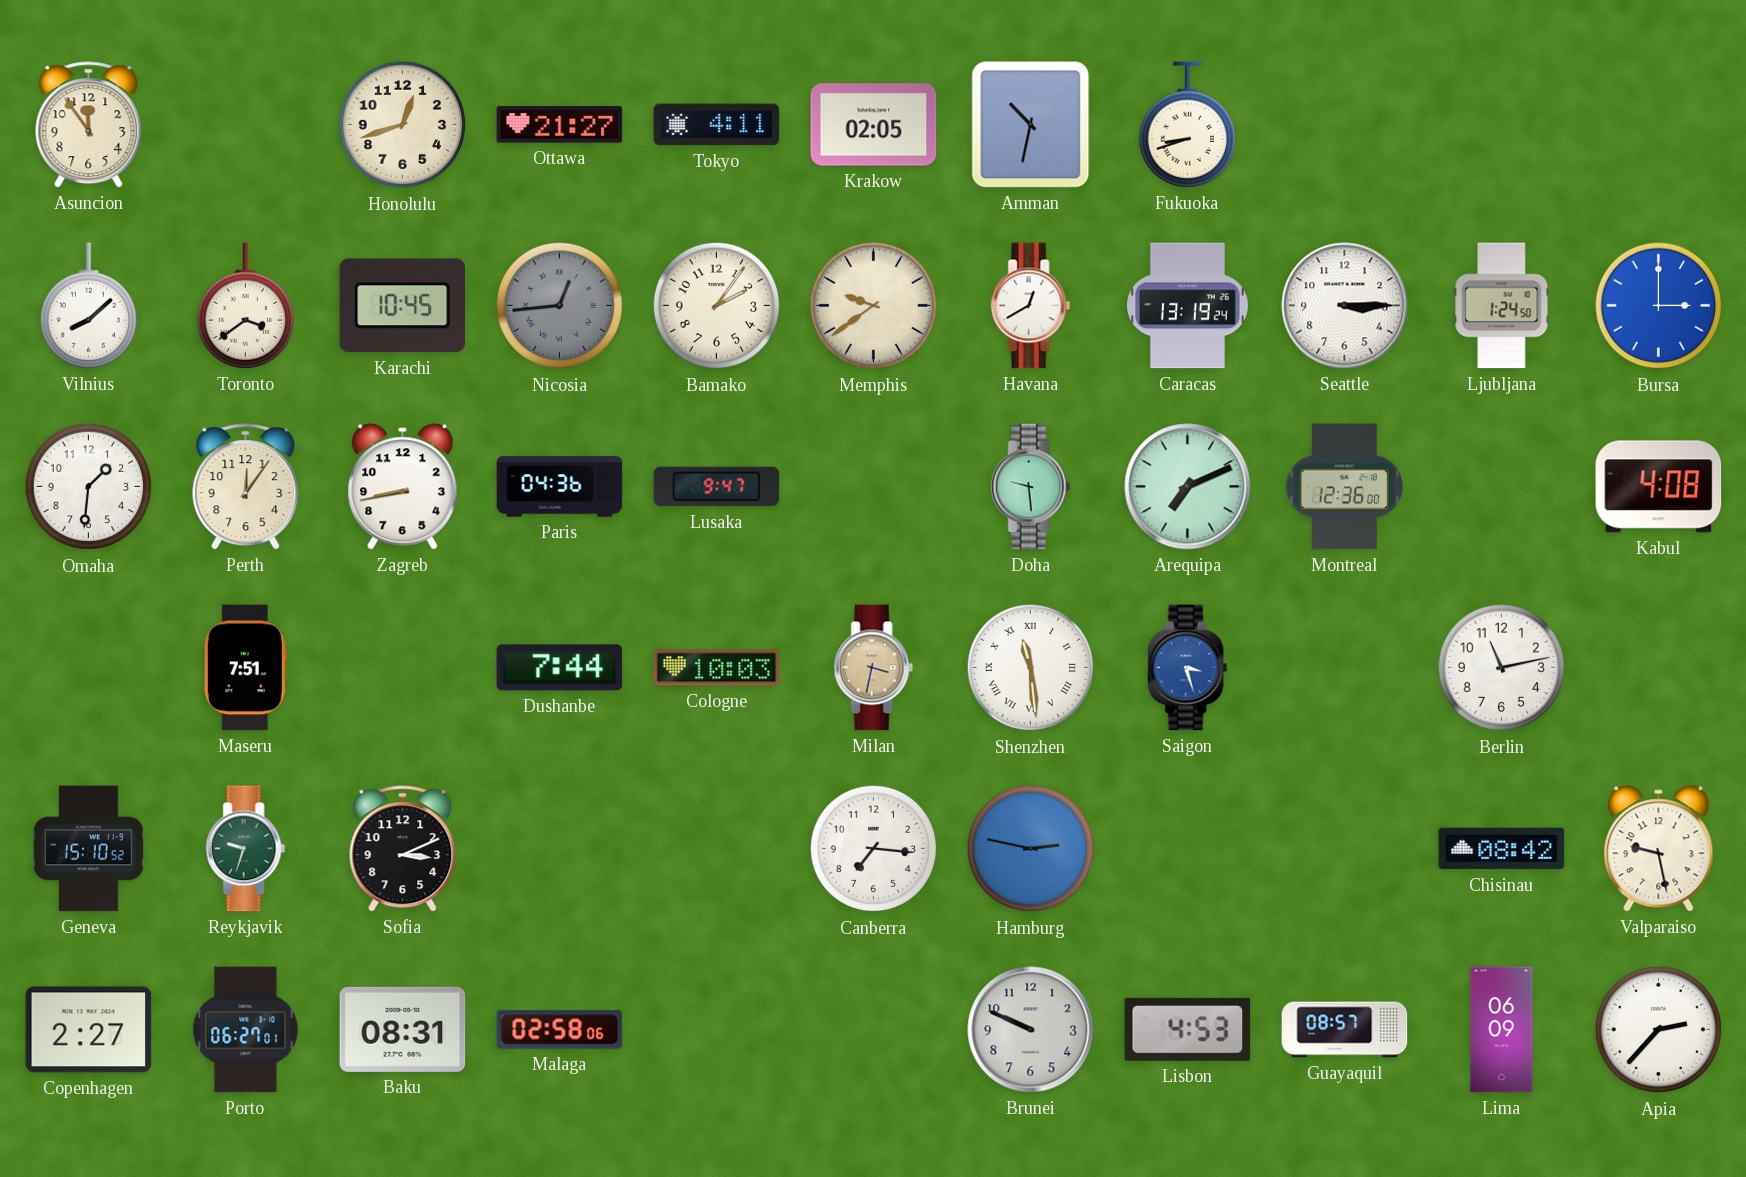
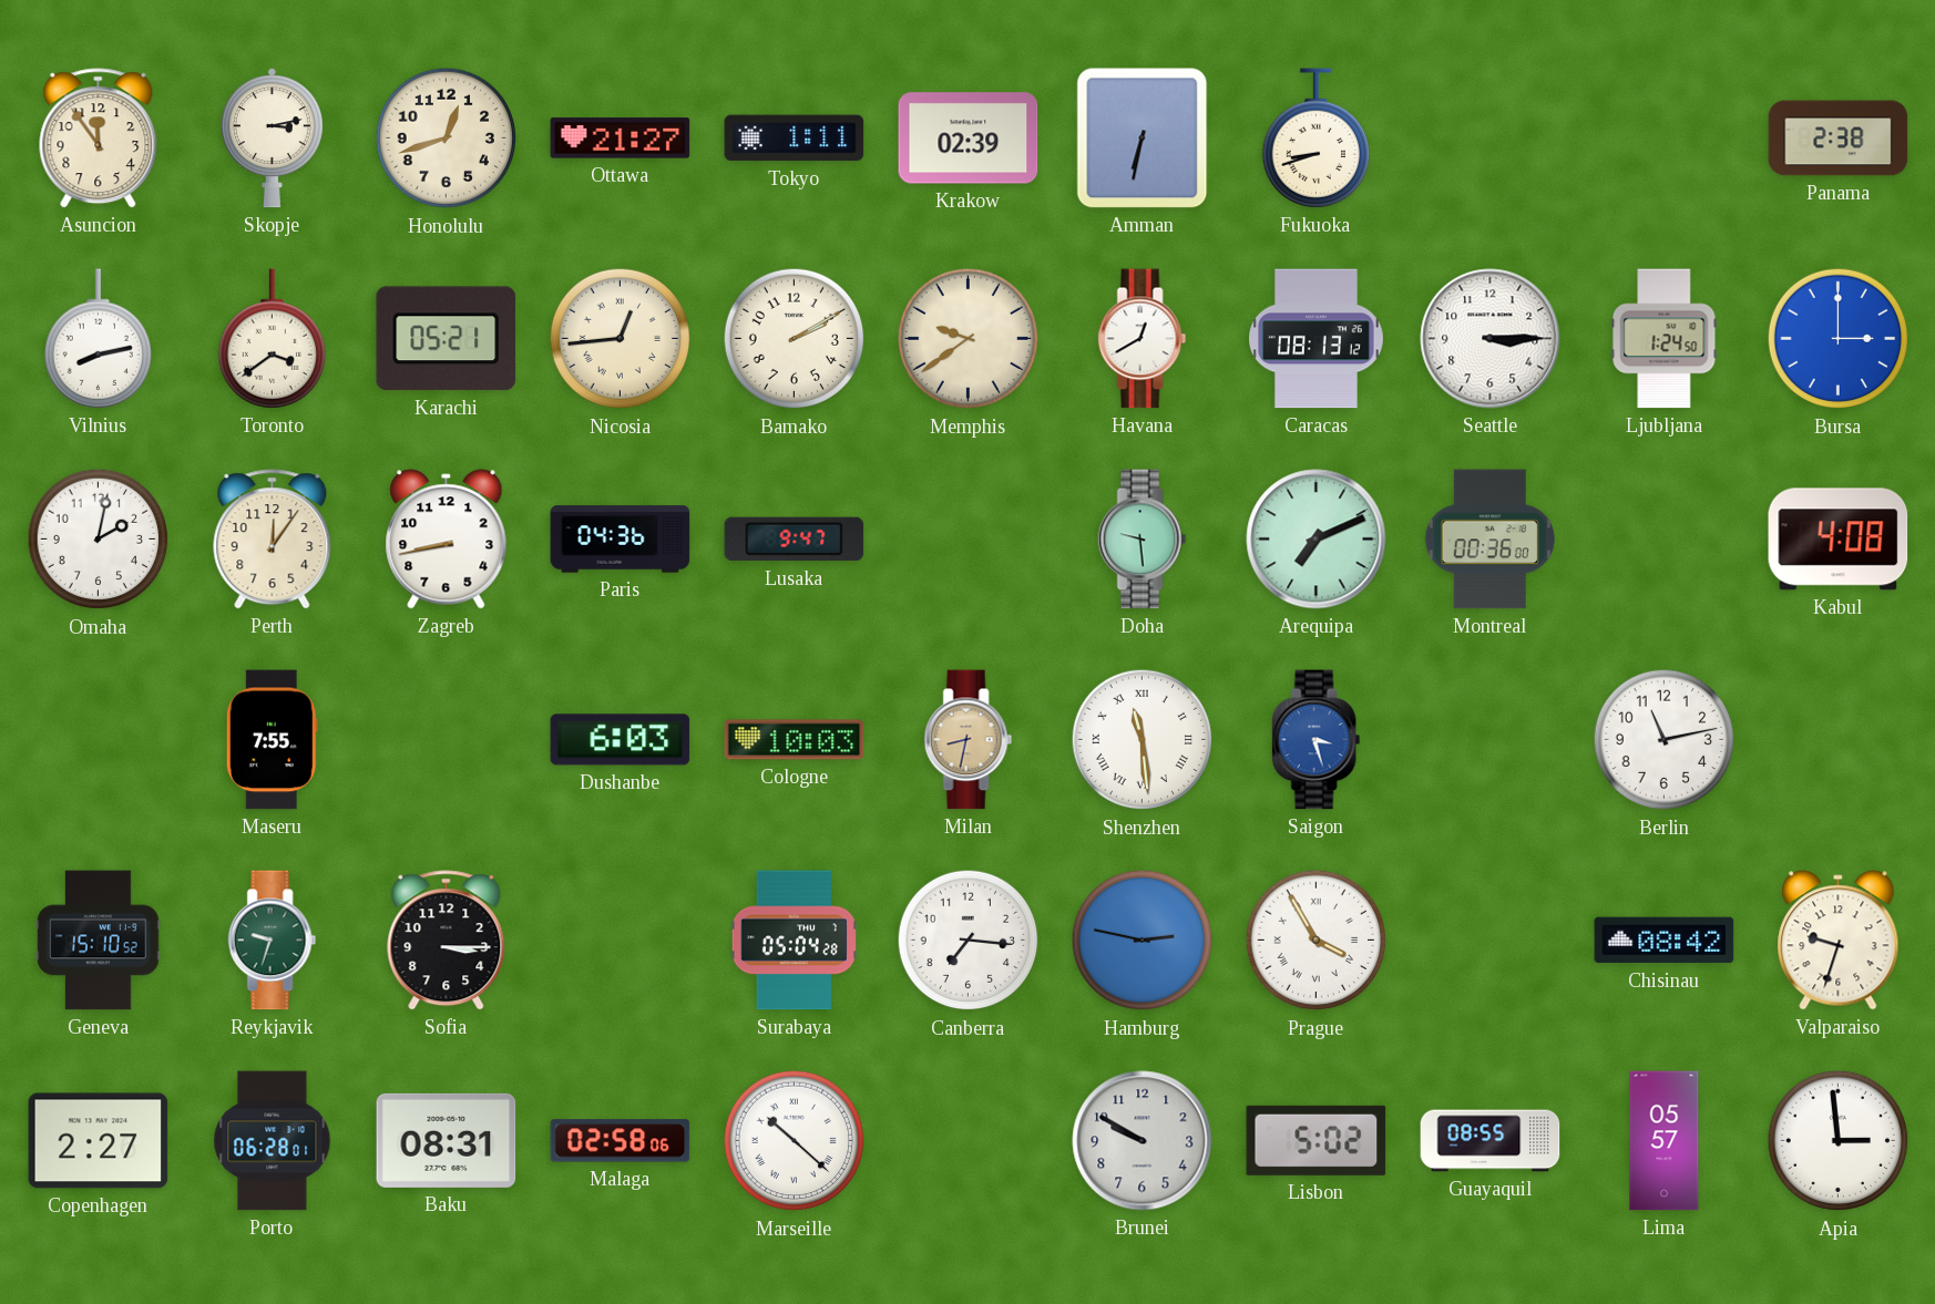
Skopje: none -> 3:13 (272, 138)
Tokyo: 4:11 -> 1:11 (795, 138)
Krakow: 02:05 -> 02:39 (969, 138)
Amman: 10:32 -> 6:32 (1143, 138)
Panama: none -> 2:38 (1839, 138)
Vilnius: 8:08 -> 8:13 (98, 339)
Karachi: 10:45 -> 05:21 (446, 339)
Nicosia dial: grey -> cream (621, 339)
Bamako: 2:06 -> 2:10 (795, 339)
Caracas: 13:19 -> 08:13 (1317, 339)
Omaha: 1:31 -> 2:02 (99, 540)
Montreal: 12:36 -> 00:36 (1489, 540)
Maseru: 7:51 -> 7:55 (272, 740)
Dushanbe: 7:44 -> 6:03 (621, 740)
Milan: 3:32 -> 8:32 (969, 740)
Sofia: 3:11 -> 3:15 (447, 941)
Surabaya: none -> 05:04 (794, 941)
Prague: none -> 3:55 (1317, 941)
Valparaiso: 9:28 -> 9:33 (1839, 941)
Porto: 06:27 -> 06:28 (273, 1141)
Marseille: none -> 10:22 (795, 1141)
Brunei: 9:49 -> 9:50 (1143, 1141)
Lisbon: 4:53 -> 5:02 (1317, 1140)
Guayaquil: 08:57 -> 08:55 (1491, 1141)
Lima: 06:09 -> 05:57 (1665, 1141)
Apia: 2:37 -> 2:59 (1839, 1141)
